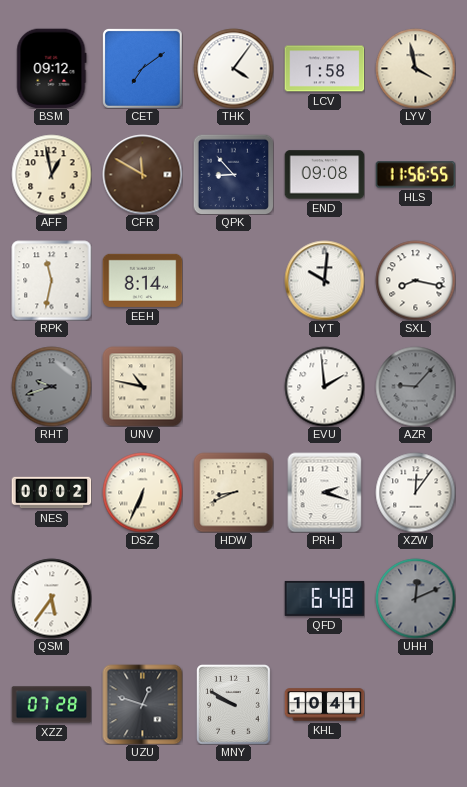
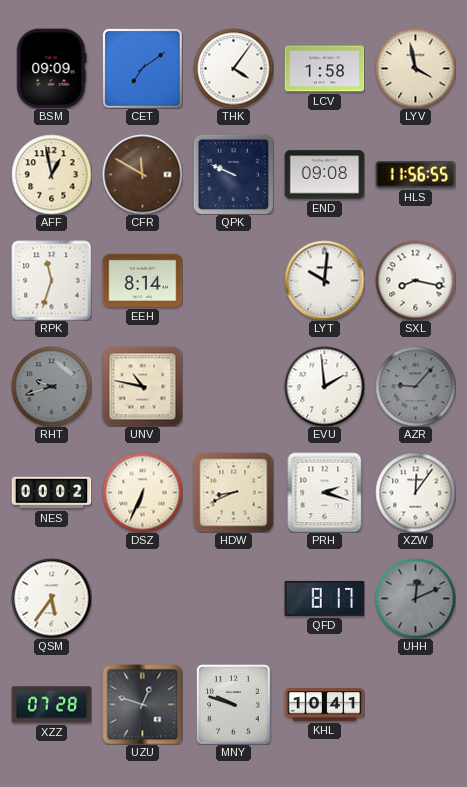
BSM: 09:12 -> 09:09 (52, 68)
QPK: 8:53 -> 9:49 (233, 174)
RPK: 11:32 -> 11:33 (51, 280)
QFD: 6:48 -> 8:17 (324, 598)
MNY: 9:50 -> 9:48 (234, 704)
